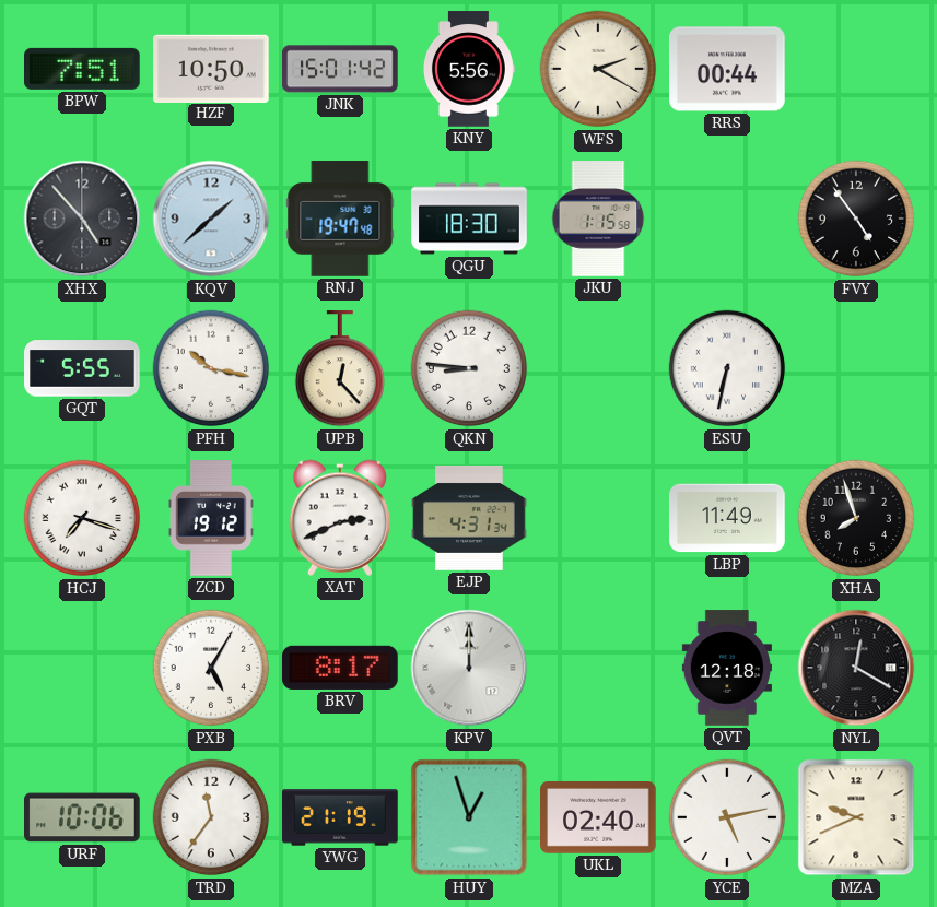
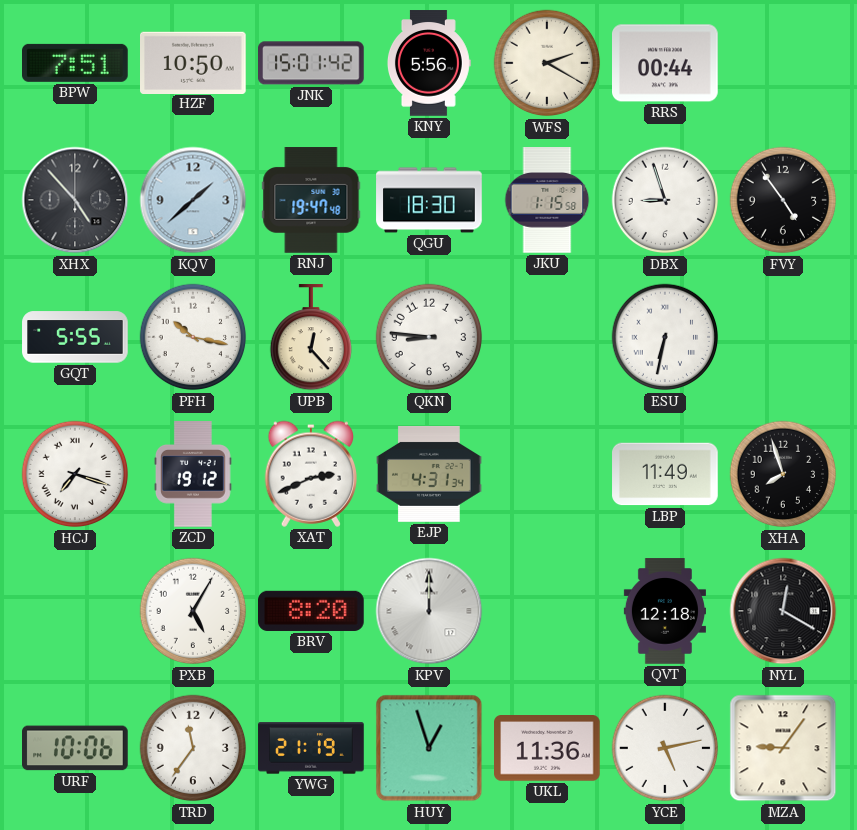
DBX: none -> 8:57 (665, 200)
BRV: 8:17 -> 8:20 (311, 611)
UKL: 02:40 -> 11:36 (548, 749)
MZA: 9:41 -> 9:06 (783, 748)
